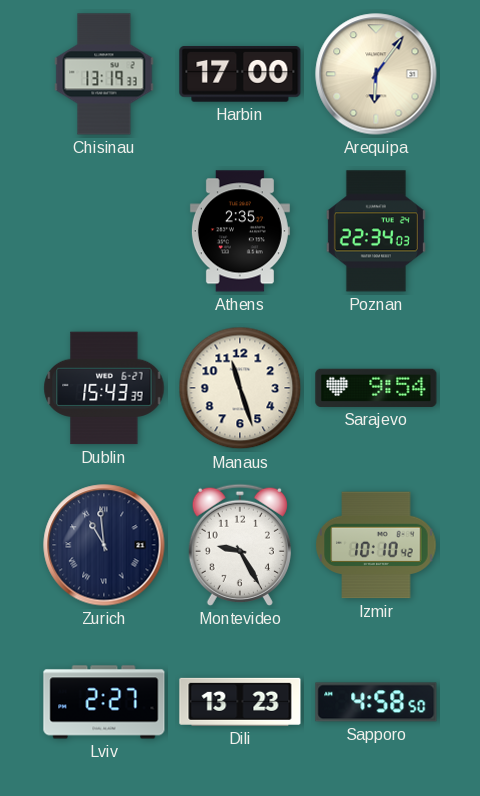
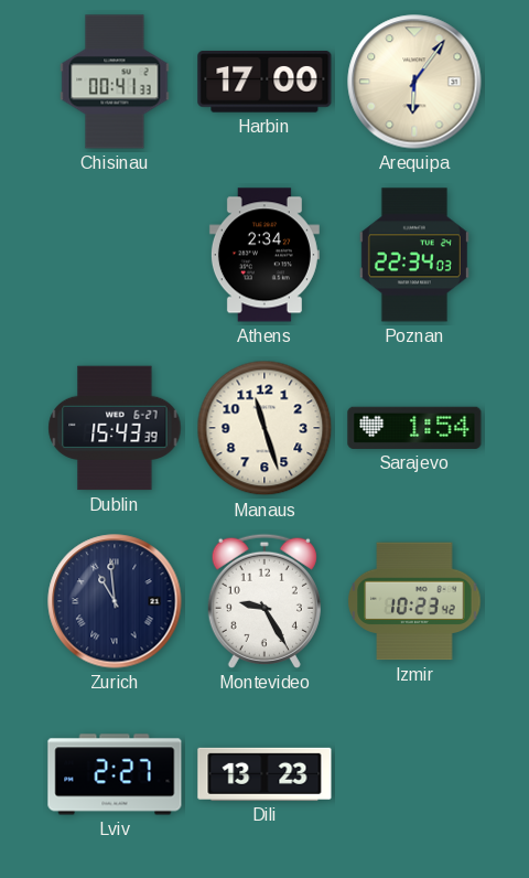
Chisinau: 13:19 -> 00:41 (115, 82)
Athens: 2:35 -> 2:34 (264, 255)
Sarajevo: 9:54 -> 1:54 (414, 428)
Izmir: 10:10 -> 10:23 (414, 601)
Sapporo: 4:58 -> none (376, 702)
